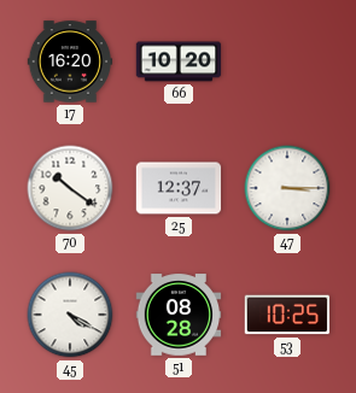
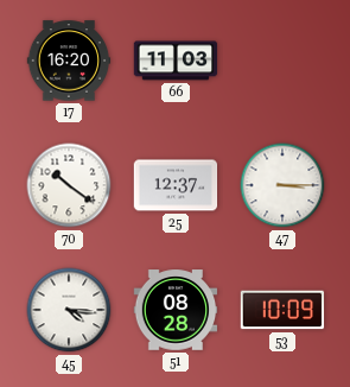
66: 10:20 -> 11:03 (176, 61)
45: 4:20 -> 4:16 (69, 310)
53: 10:25 -> 10:09 (282, 310)
